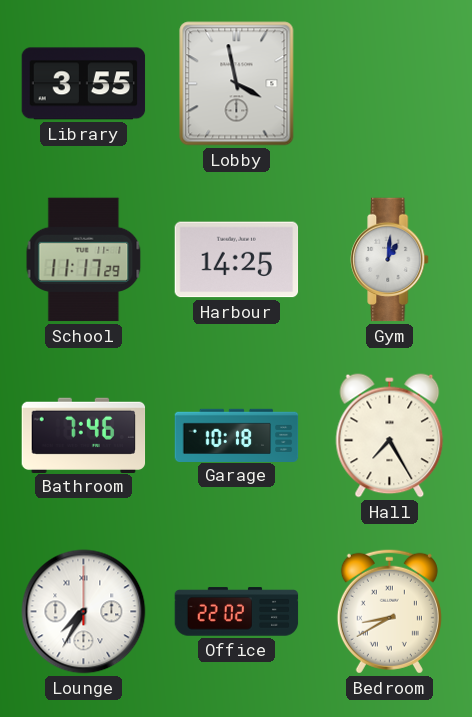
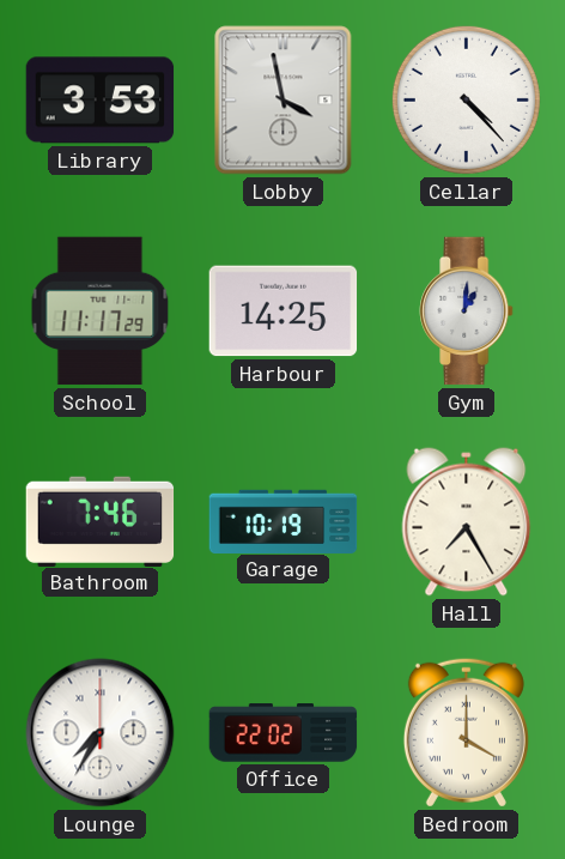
Library: 3:55 -> 3:53 (101, 101)
Cellar: none -> 4:23 (466, 99)
Garage: 10:18 -> 10:19 (284, 521)
Bedroom: 8:40 -> 4:00 (466, 732)
